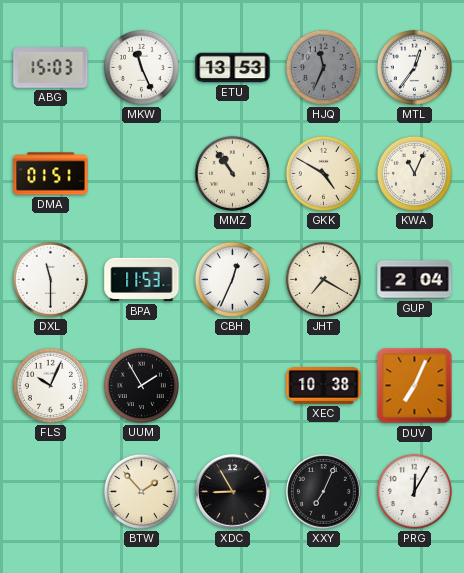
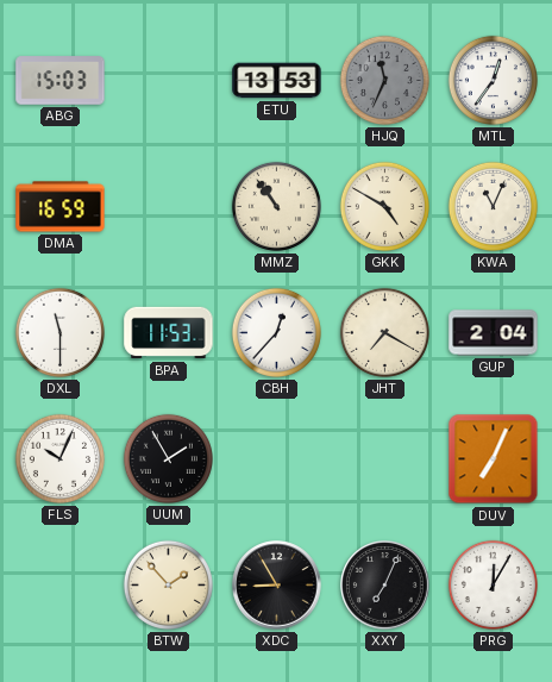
MKW: 11:26 -> none (141, 67)
DMA: 01:51 -> 16:59 (61, 207)
CBH: 12:34 -> 12:37 (276, 332)
XEC: 10:38 -> none (324, 386)
